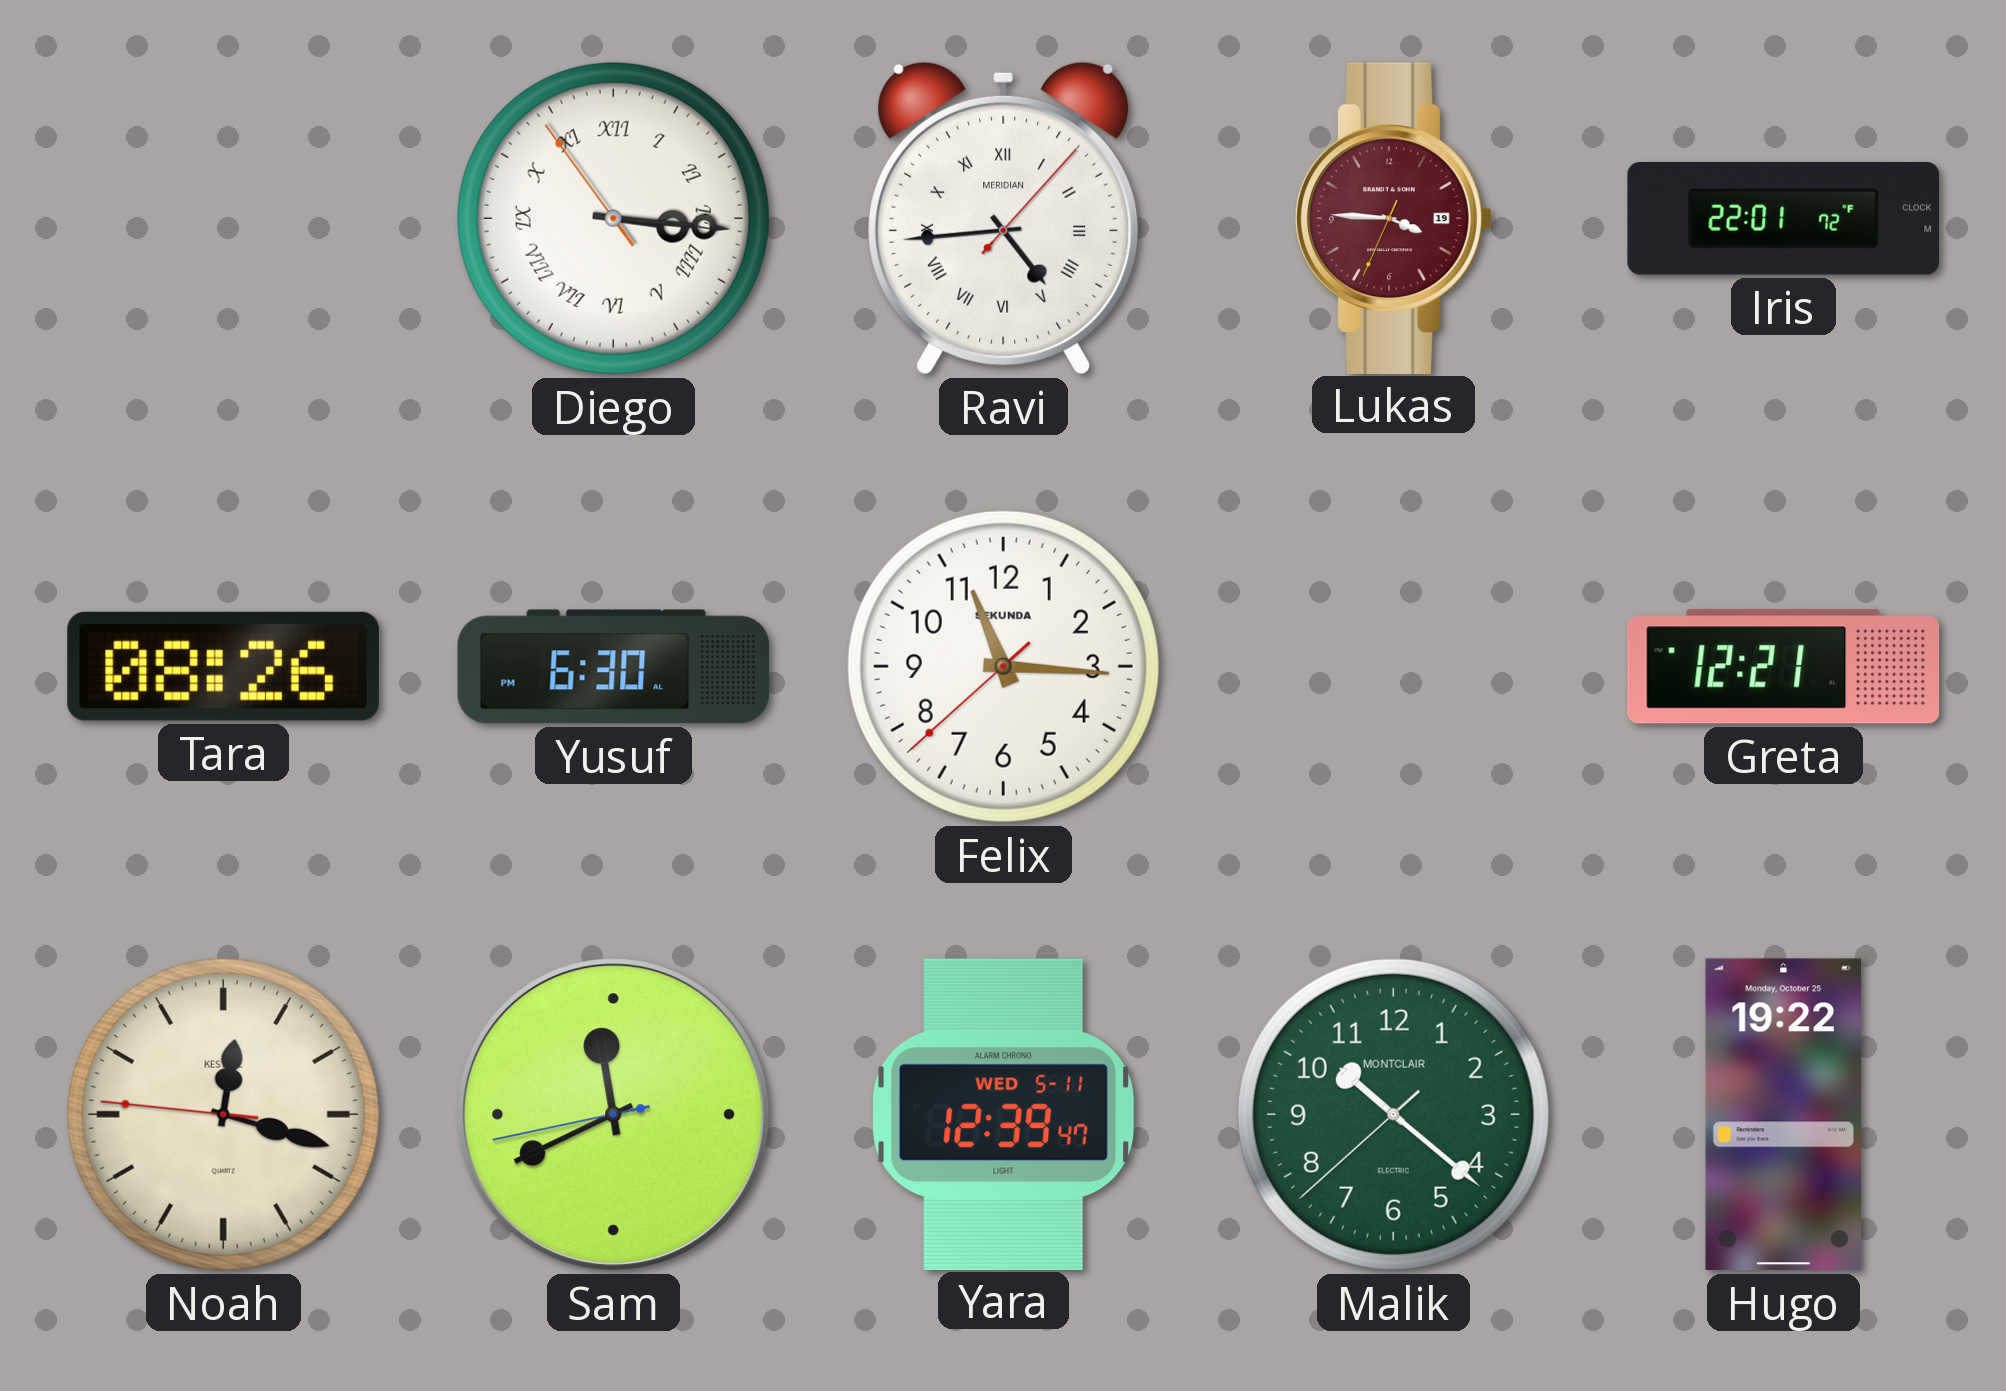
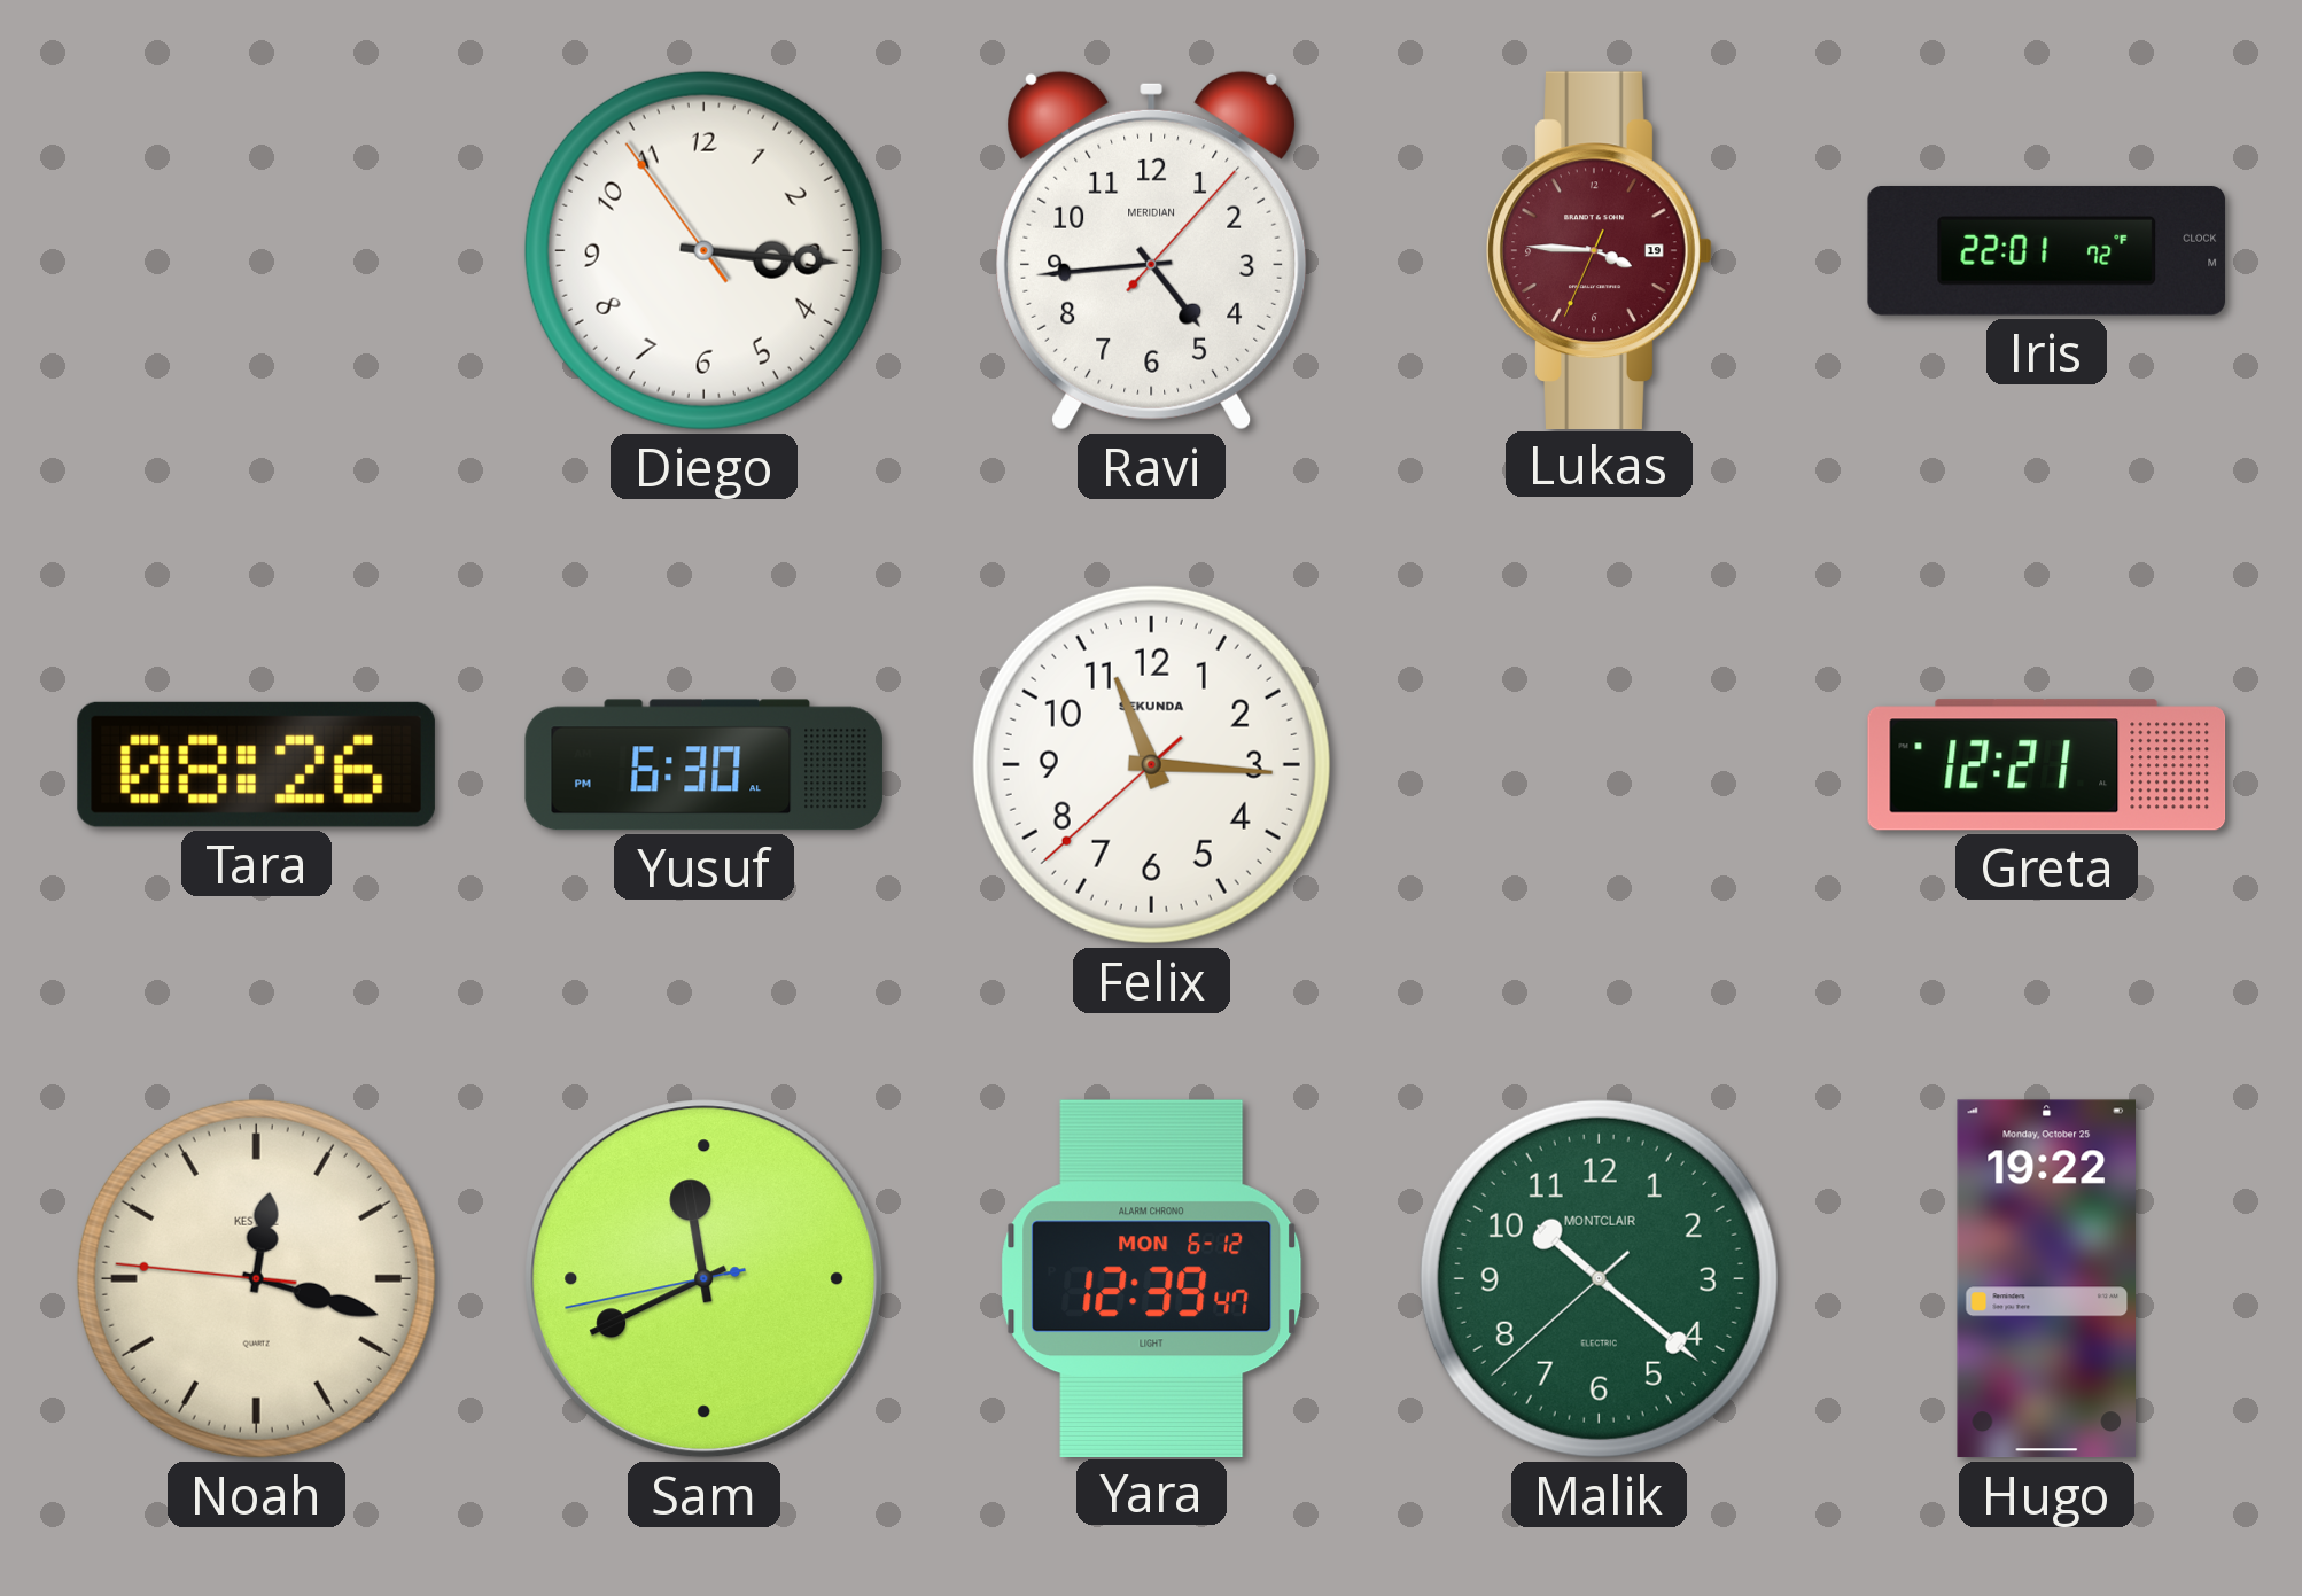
Diego numerals: Roman -> Arabic (703, 250)
Ravi numerals: Roman -> Arabic (1152, 250)
Yara date: WED 5-11 -> MON 6-12 (1152, 1278)
